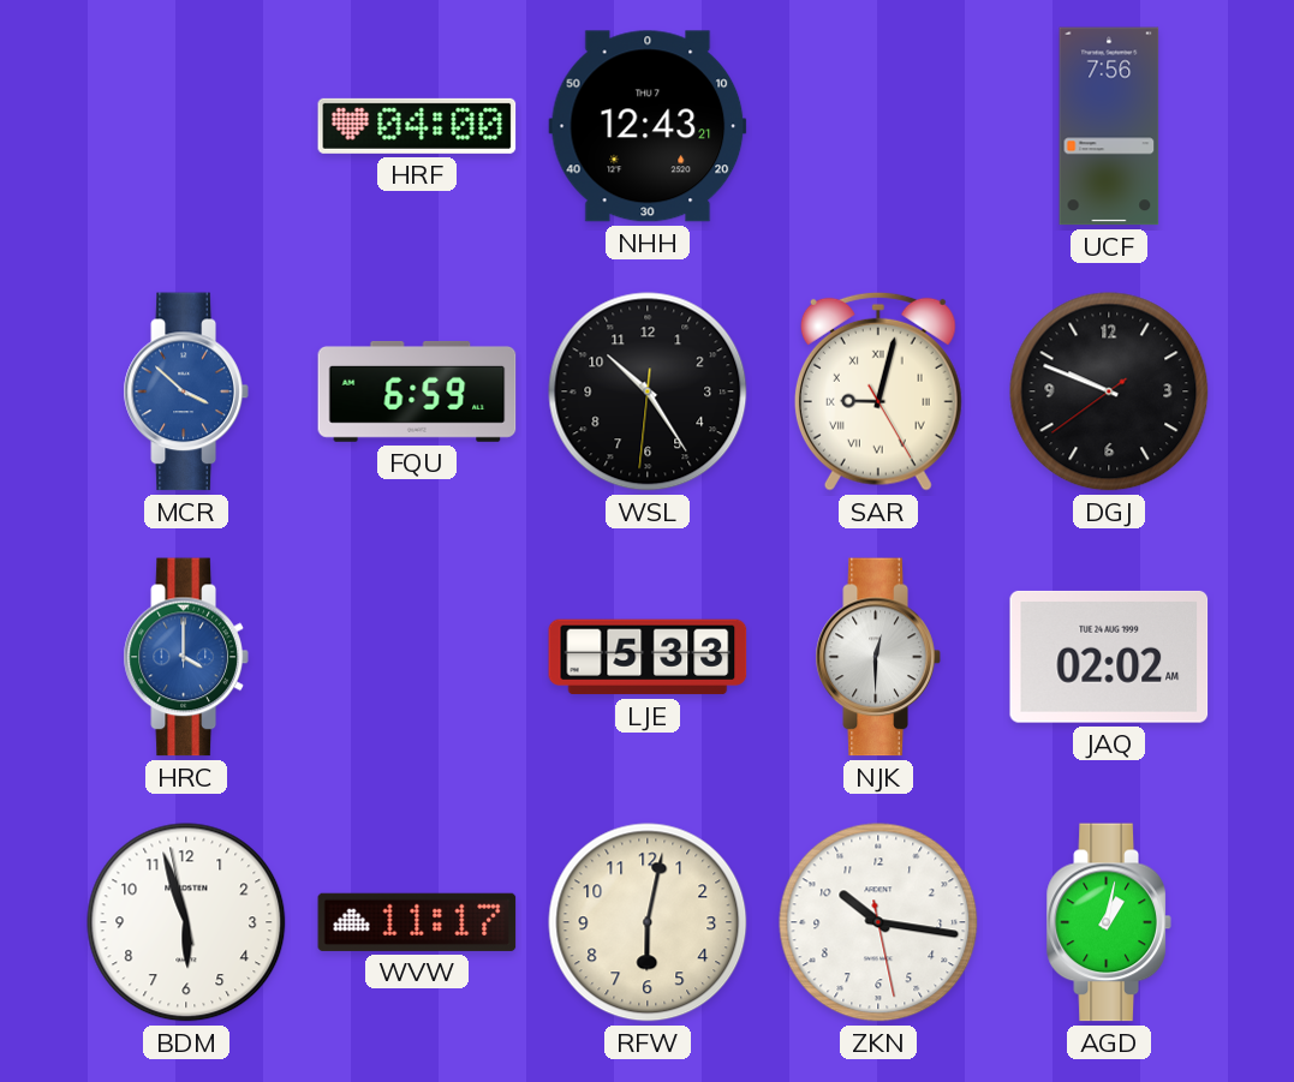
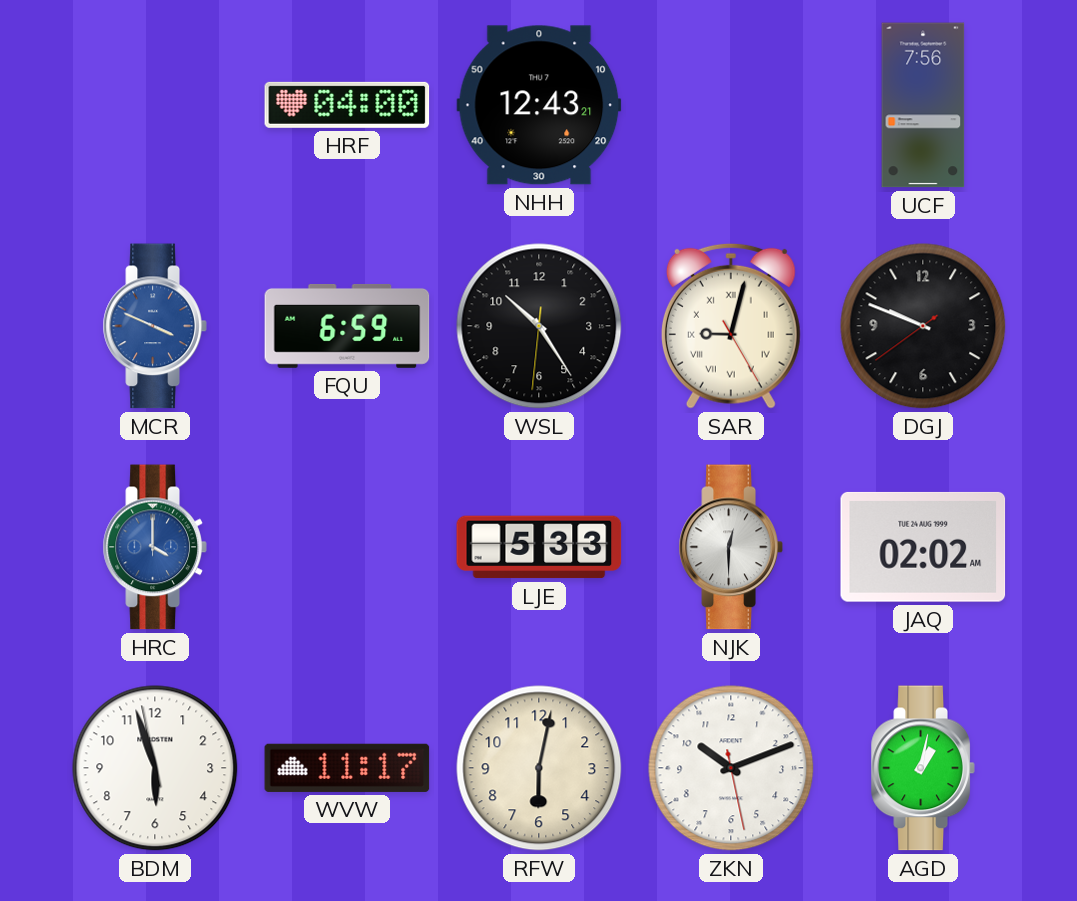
MCR: 3:52 -> 3:49 (155, 326)
ZKN: 10:16 -> 10:11 (731, 768)
